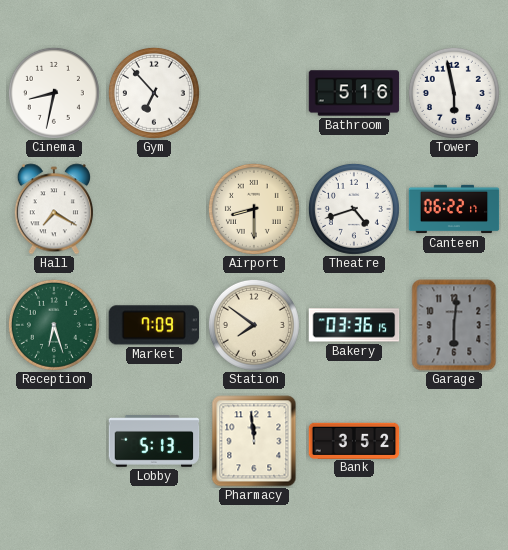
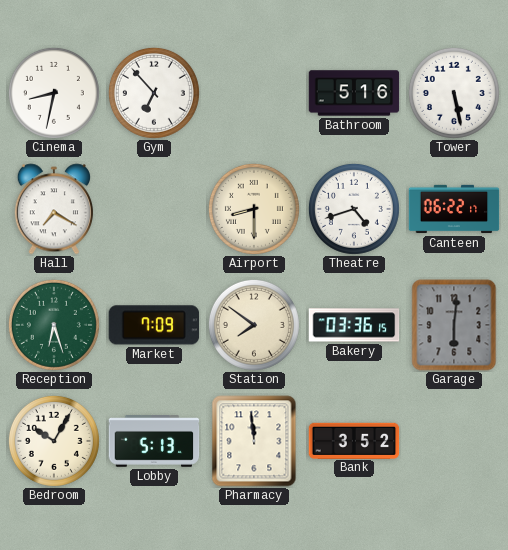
Tower: 5:58 -> 5:28 (454, 93)
Bedroom: none -> 10:05 (54, 441)
